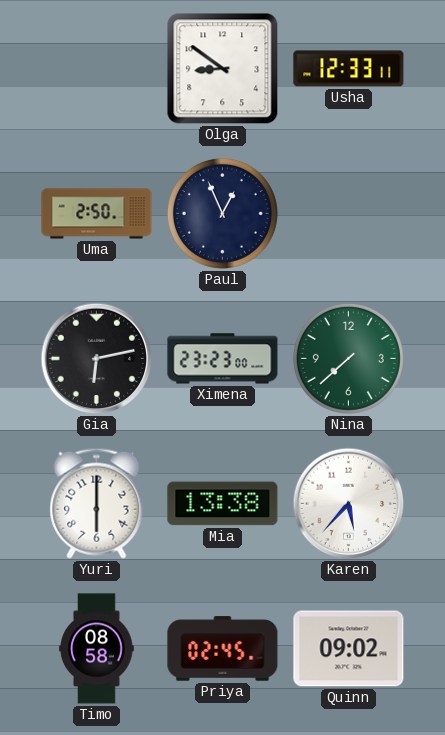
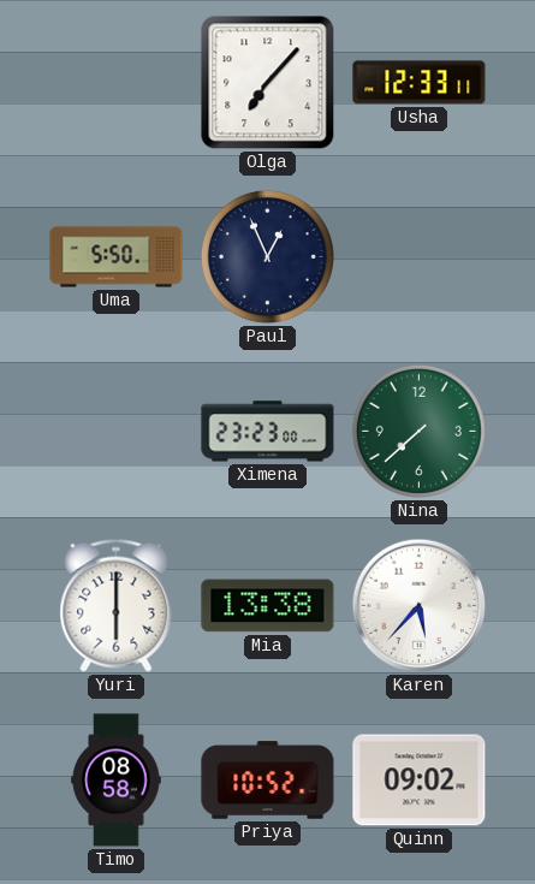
Olga: 8:51 -> 7:07 (268, 83)
Uma: 2:50 -> 5:50 (117, 257)
Gia: 6:13 -> none (97, 359)
Priya: 02:45 -> 10:52 (268, 781)
